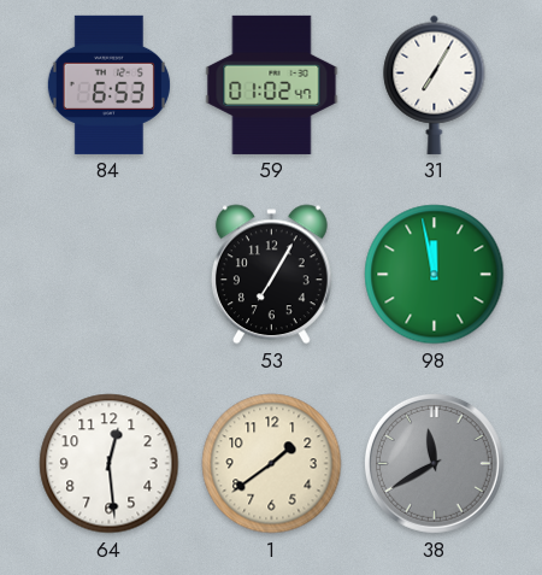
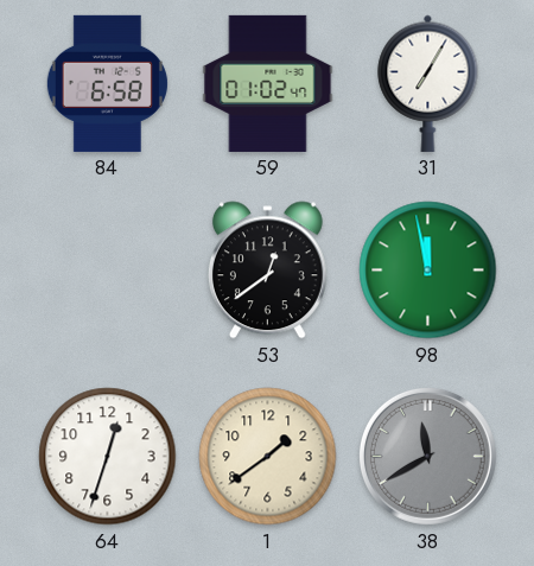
84: 6:53 -> 6:58 (107, 83)
53: 7:05 -> 12:39 (267, 271)
64: 12:29 -> 12:33 (108, 457)
